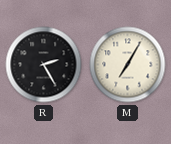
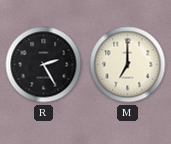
M: 7:05 -> 7:00 (128, 65)
